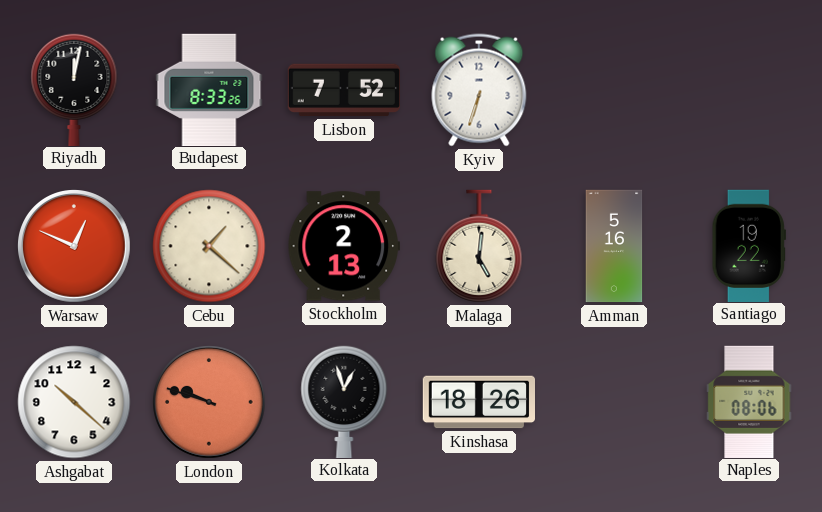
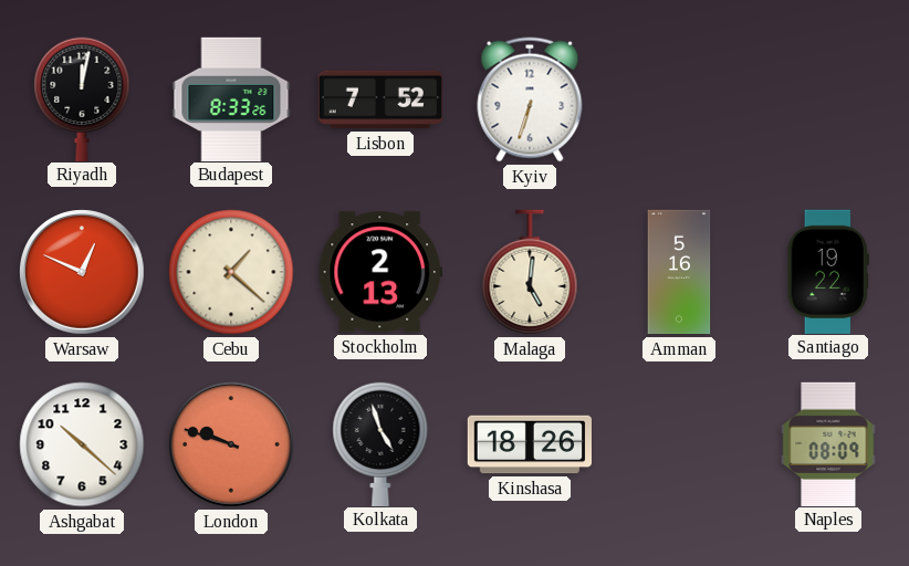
Kolkata: 12:57 -> 4:57 (380, 443)
Naples: 08:06 -> 08:09 (828, 443)
